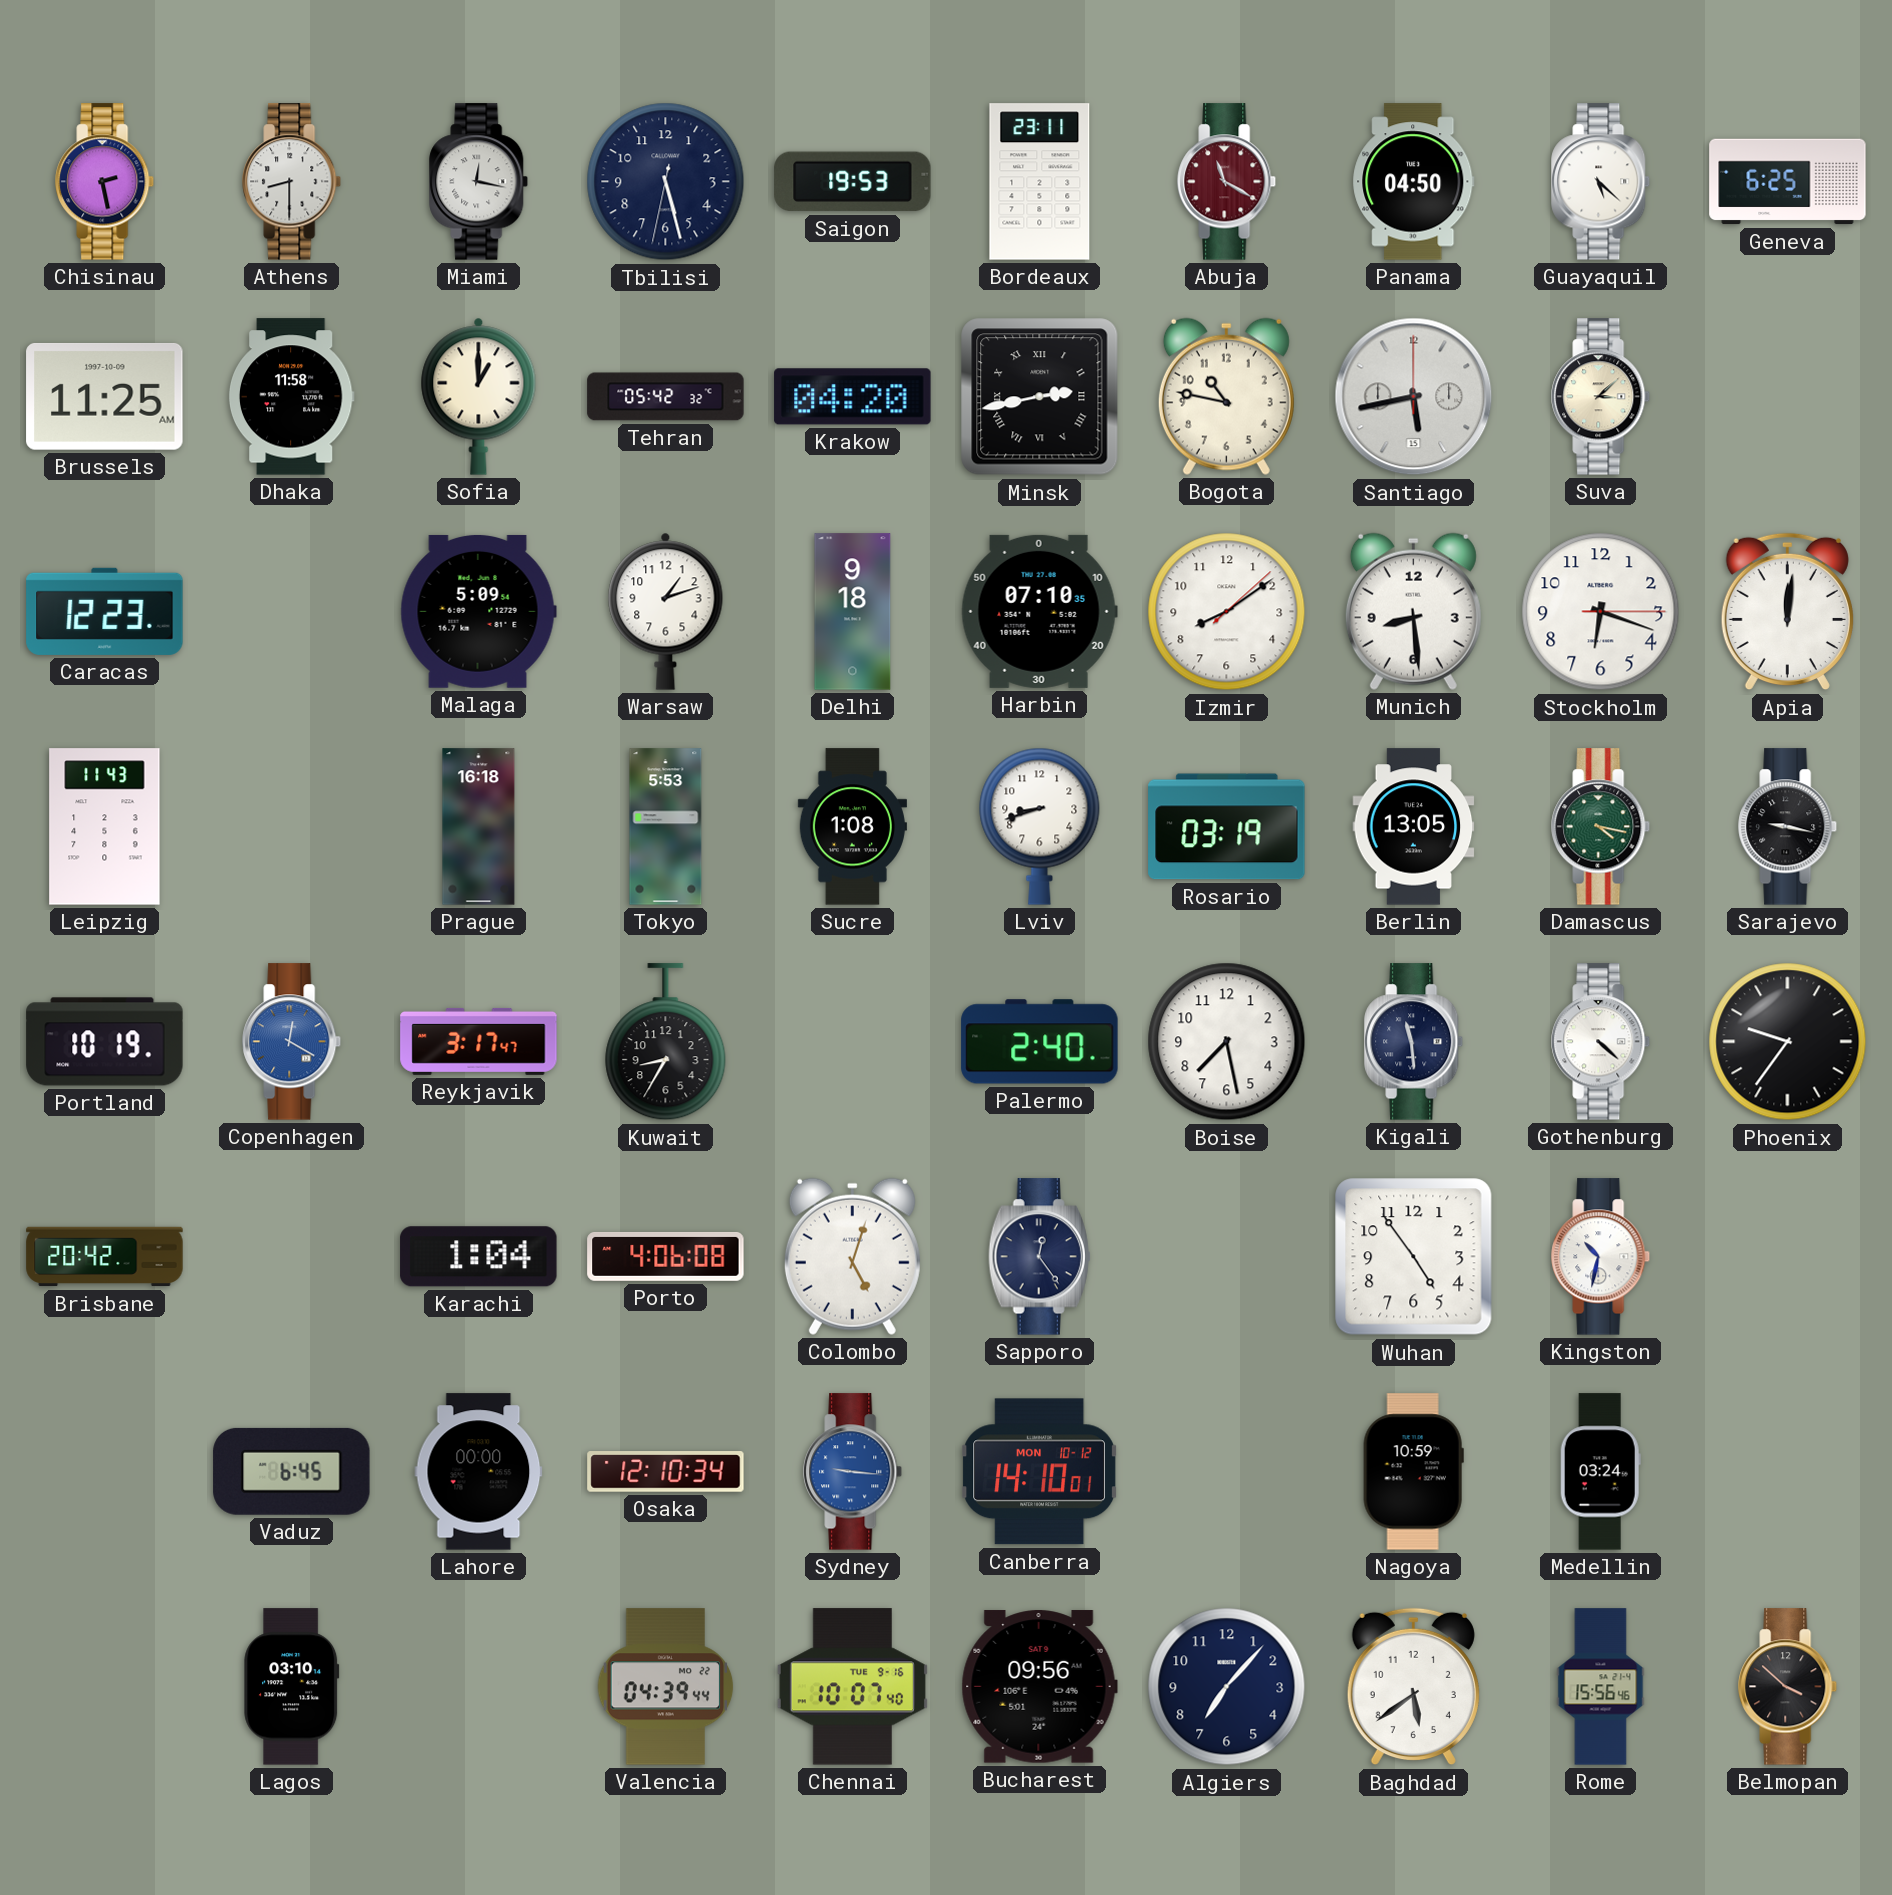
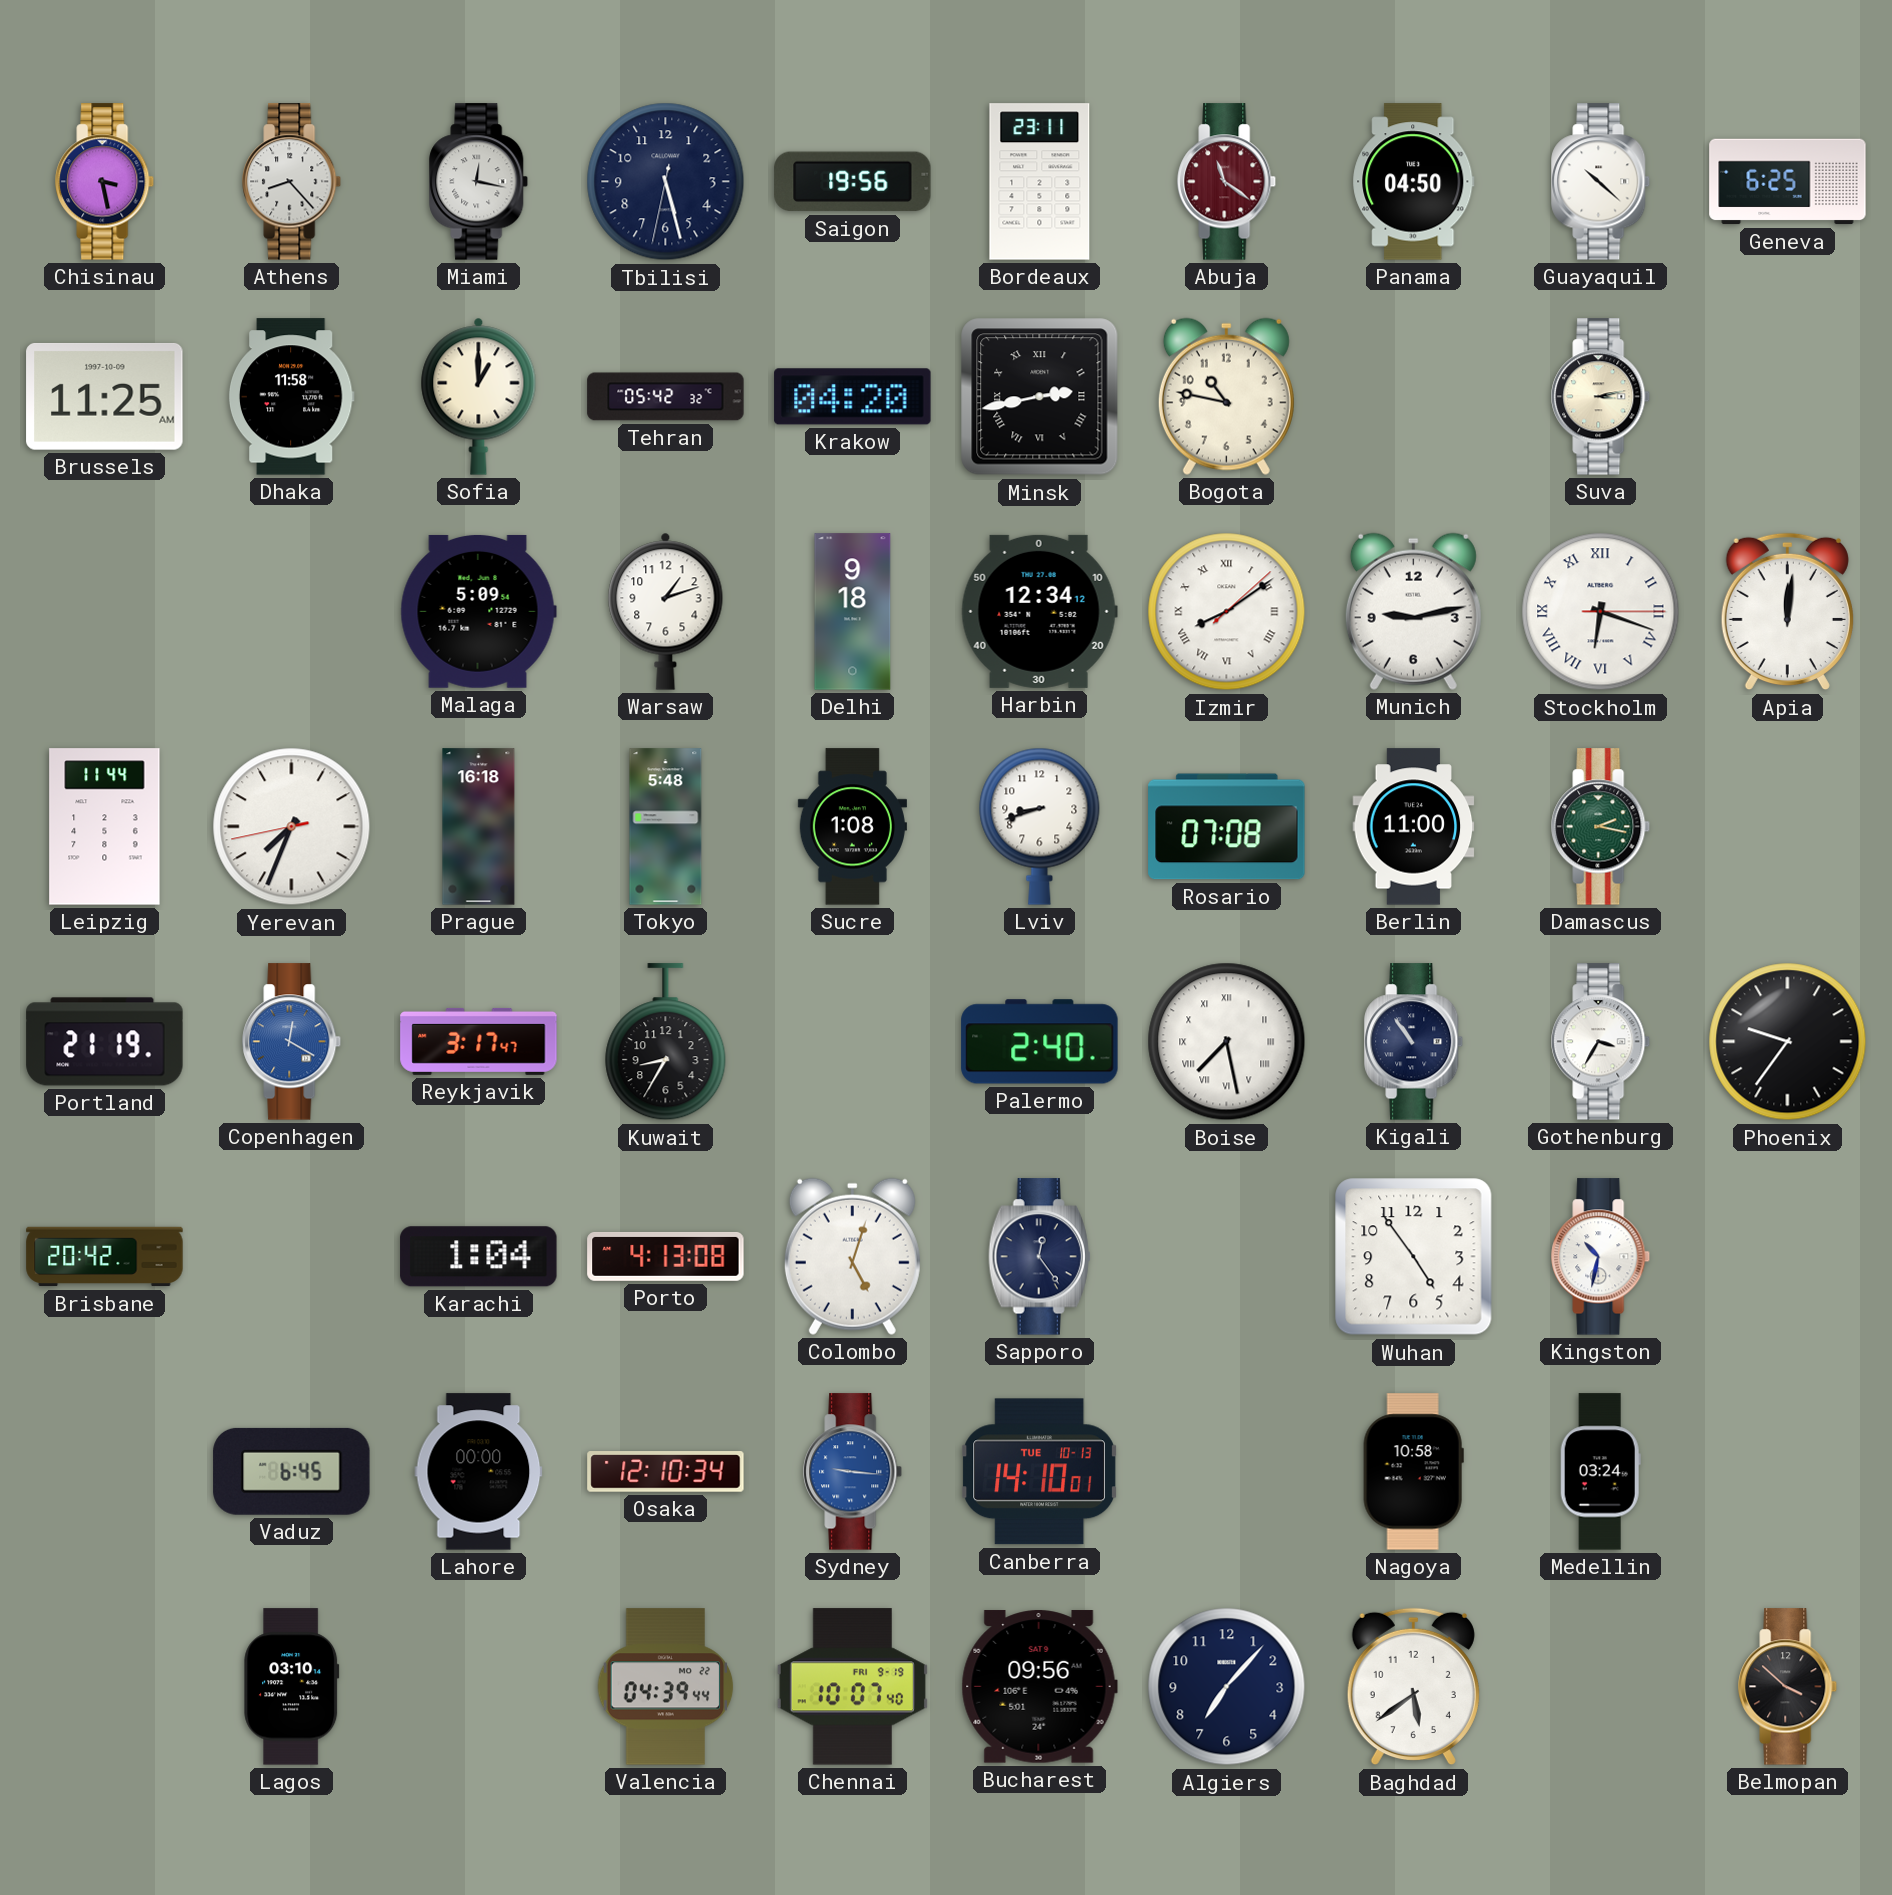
Chisinau: 2:28 -> 3:28 (105, 182)
Athens: 8:30 -> 8:23 (292, 182)
Saigon: 19:53 -> 19:56 (853, 182)
Abuja: 11:20 -> 11:21 (1227, 182)
Guayaquil: 5:22 -> 10:22 (1601, 182)
Santiago: 5:43 -> none (1414, 397)
Suva: 3:08 -> 3:13 (1601, 397)
Caracas: 12:23 -> none (105, 611)
Harbin: 07:10 -> 12:34 (1039, 611)
Izmir numerals: Arabic -> Roman (1227, 612)
Munich: 8:29 -> 9:13 (1413, 611)
Stockholm numerals: Arabic -> Roman (1601, 612)
Leipzig: 11:43 -> 11:44 (105, 827)
Yerevan: none -> 7:33 (292, 827)
Tokyo: 5:53 -> 5:48 (666, 827)
Rosario: 03:19 -> 07:08 (1227, 827)
Berlin: 13:05 -> 11:00 (1414, 827)
Damascus: 4:17 -> 2:17 (1601, 827)
Sarajevo: 9:17 -> none (1788, 827)
Portland: 10:19 -> 21:19 (105, 1042)
Boise numerals: Arabic -> Roman (1227, 1042)
Kigali: 11:29 -> 10:54 (1414, 1042)
Gothenburg: 4:22 -> 3:35 (1601, 1042)
Porto: 4:06 -> 4:13 (666, 1256)
Canberra date: MON 10-12 -> TUE 10-13 (1039, 1472)
Nagoya: 10:59 -> 10:58 (1413, 1472)
Chennai date: TUE 9-16 -> FRI 9-19 (852, 1687)
Rome: 15:56 -> none (1601, 1687)
